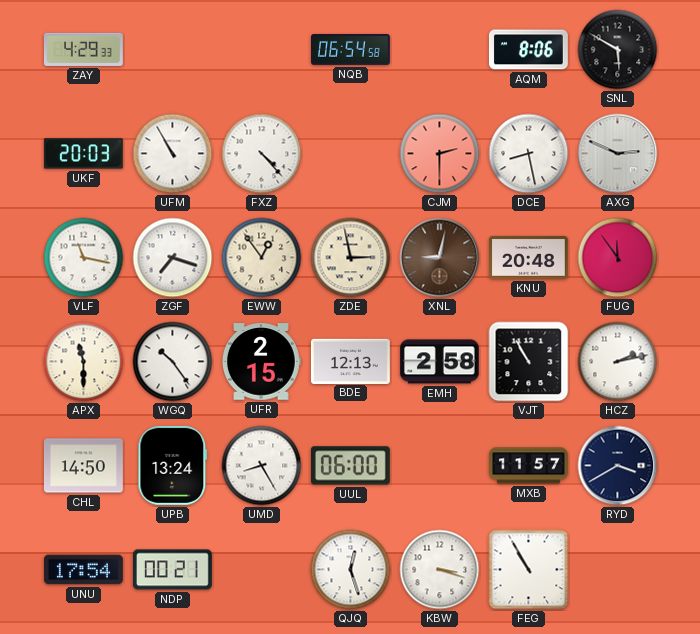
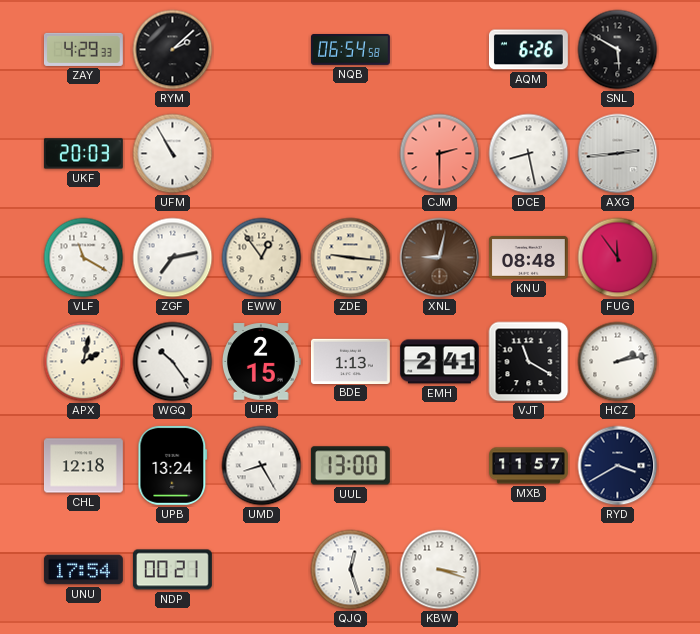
RYM: none -> 2:08 (173, 50)
AQM: 8:06 -> 6:26 (528, 50)
FXZ: 4:23 -> none (262, 154)
AXG: 2:49 -> 2:44 (618, 154)
VLF: 11:17 -> 11:20 (84, 258)
ZGF: 7:18 -> 7:13 (173, 258)
ZDE: 2:58 -> 9:16 (351, 258)
KNU: 20:48 -> 08:48 (528, 257)
APX: 11:30 -> 2:02 (84, 362)
BDE: 12:13 -> 1:13 (350, 361)
EMH: 2:58 -> 2:41 (439, 362)
VJT: 10:55 -> 11:20 (529, 362)
CHL: 14:50 -> 12:18 (83, 466)
UUL: 06:00 -> 13:00 (350, 466)
FEG: 10:55 -> none (529, 570)
